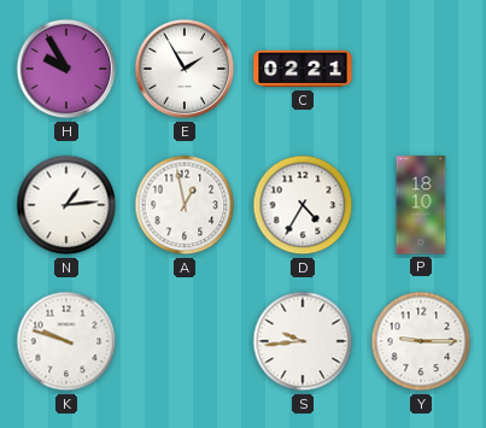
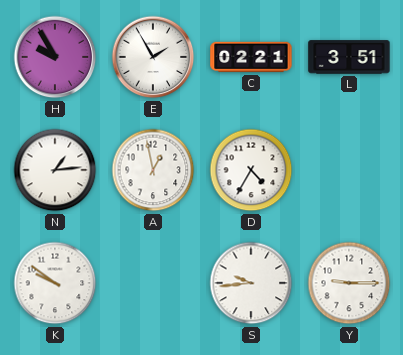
L: none -> 3:51 (349, 57)
P: 18:10 -> none (421, 205)
K: 9:48 -> 9:51 (55, 283)
